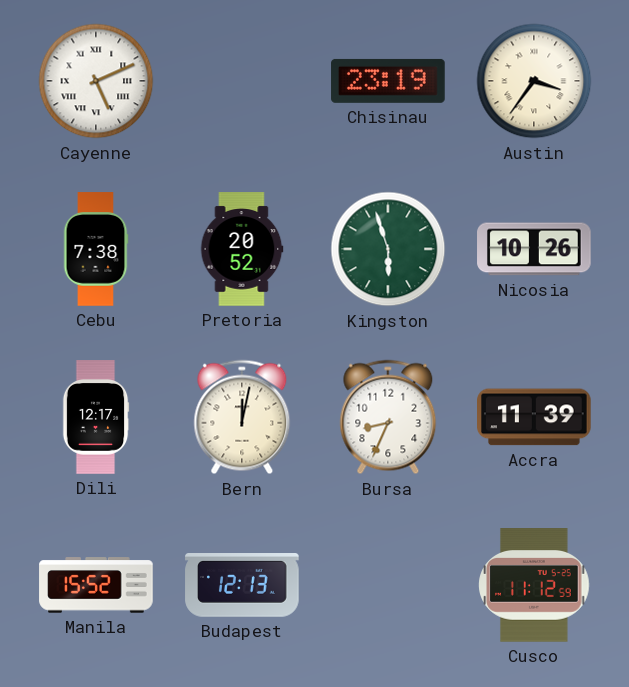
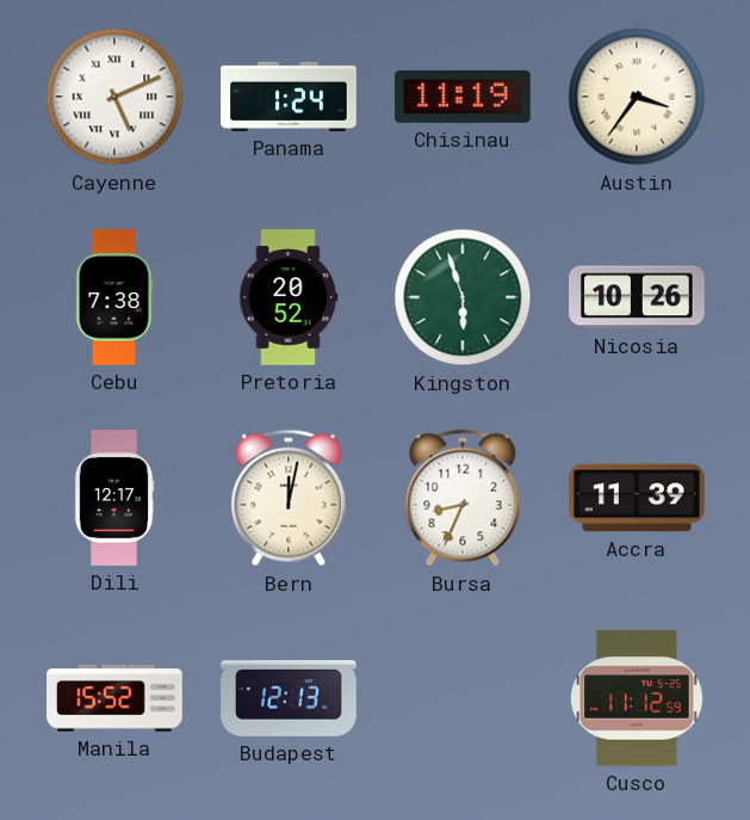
Panama: none -> 1:24 (289, 97)
Chisinau: 23:19 -> 11:19 (463, 97)
